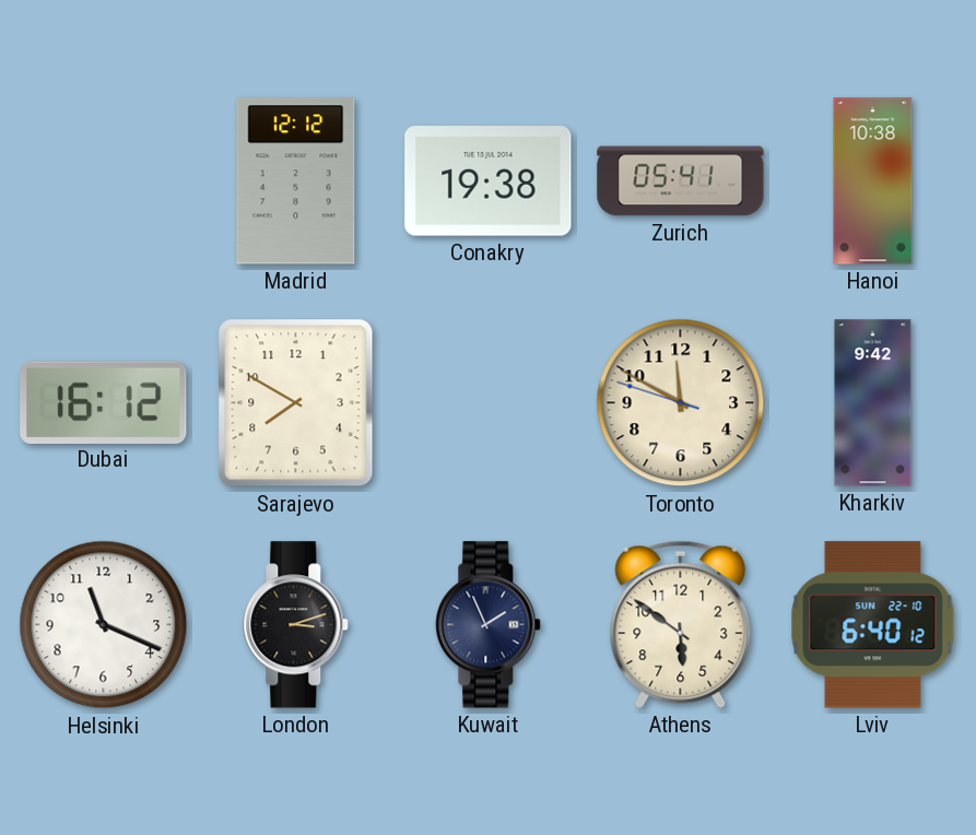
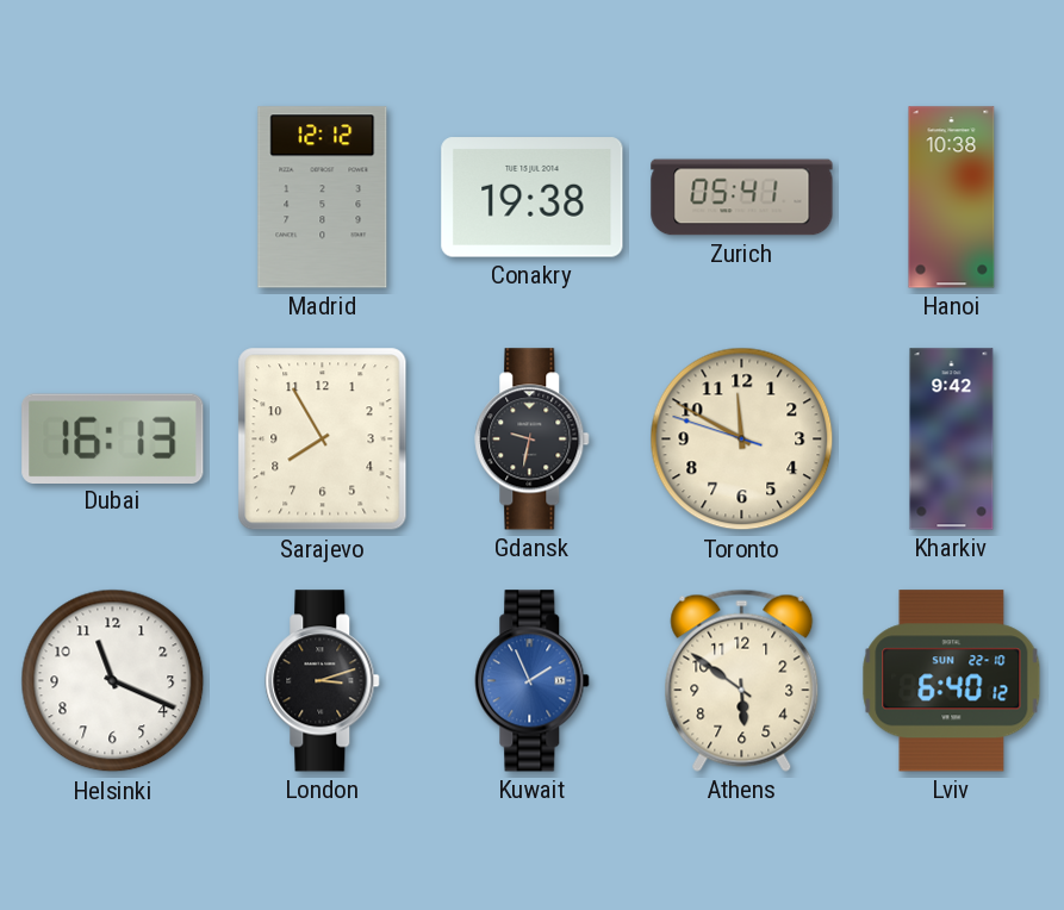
Dubai: 16:12 -> 16:13 (113, 438)
Sarajevo: 7:50 -> 7:55 (323, 440)
Gdansk: none -> 9:32 (533, 440)
Kuwait dial: navy -> blue (533, 681)
